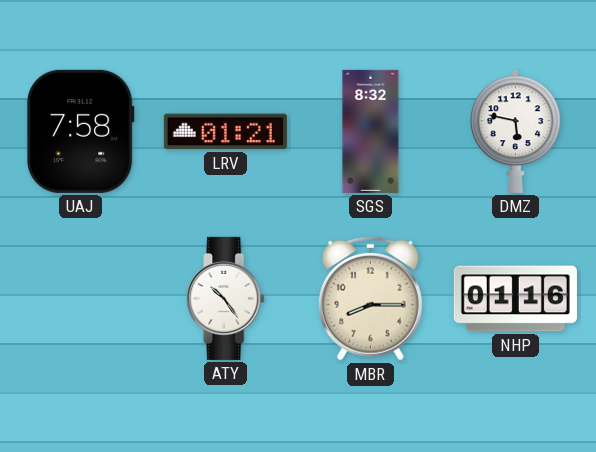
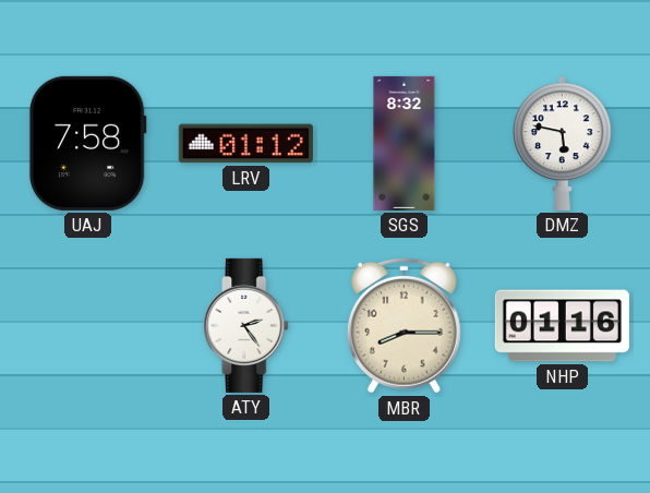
LRV: 01:21 -> 01:12 (245, 144)
ATY: 10:24 -> 2:24 (246, 325)
